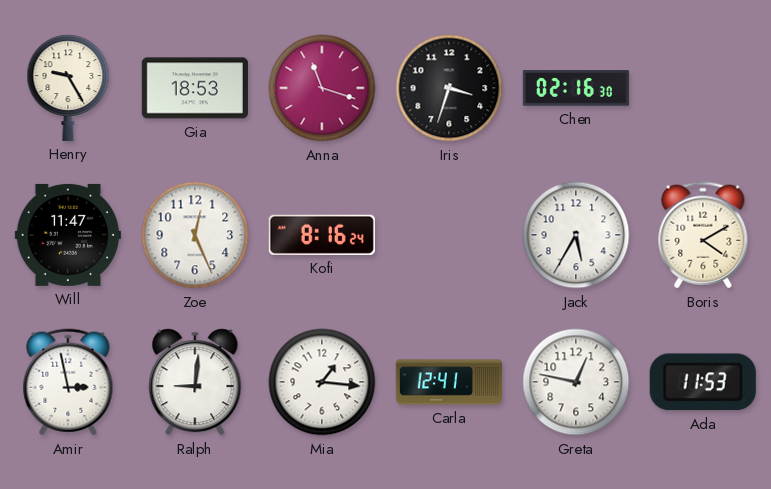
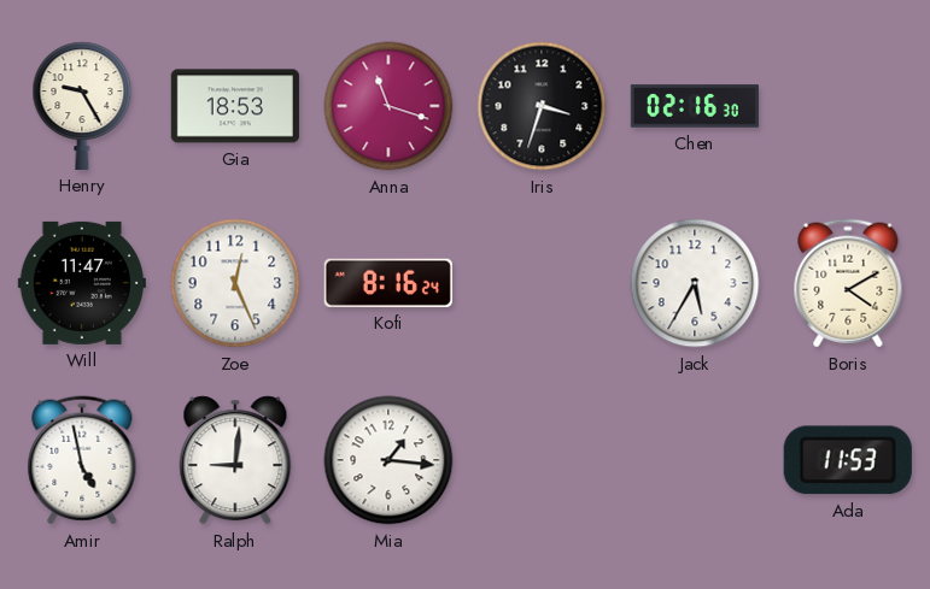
Amir: 2:58 -> 4:58 (82, 460)
Carla: 12:41 -> none (449, 382)
Greta: 12:47 -> none (576, 382)
